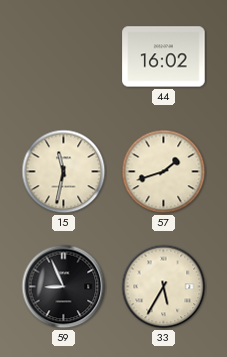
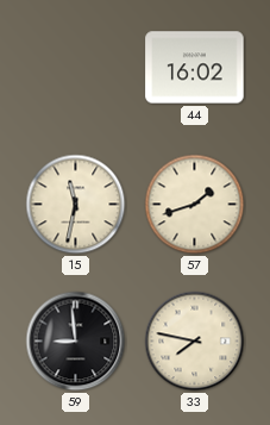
59: 8:56 -> 8:59 (76, 342)
33: 5:35 -> 7:47 (195, 342)
